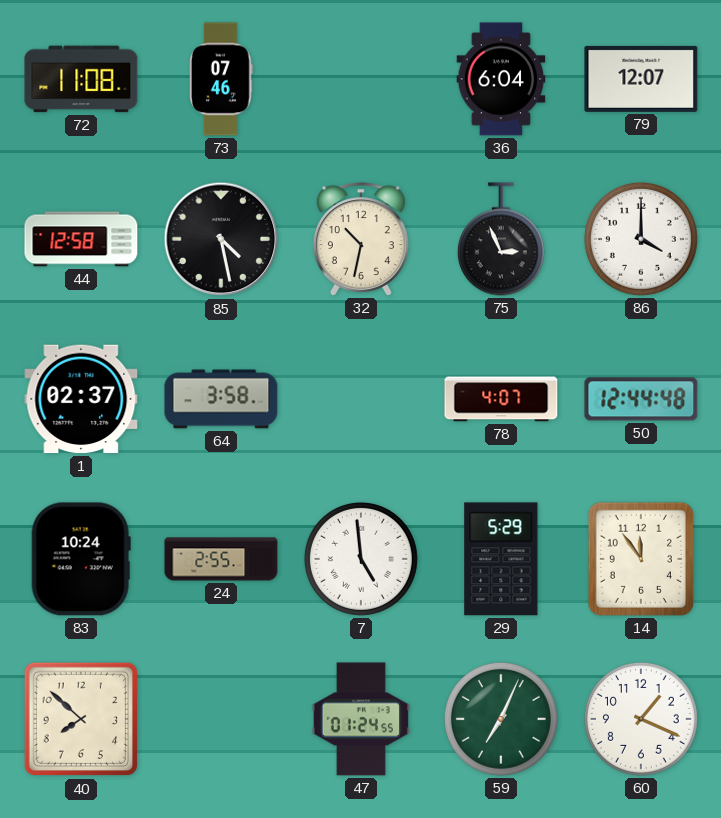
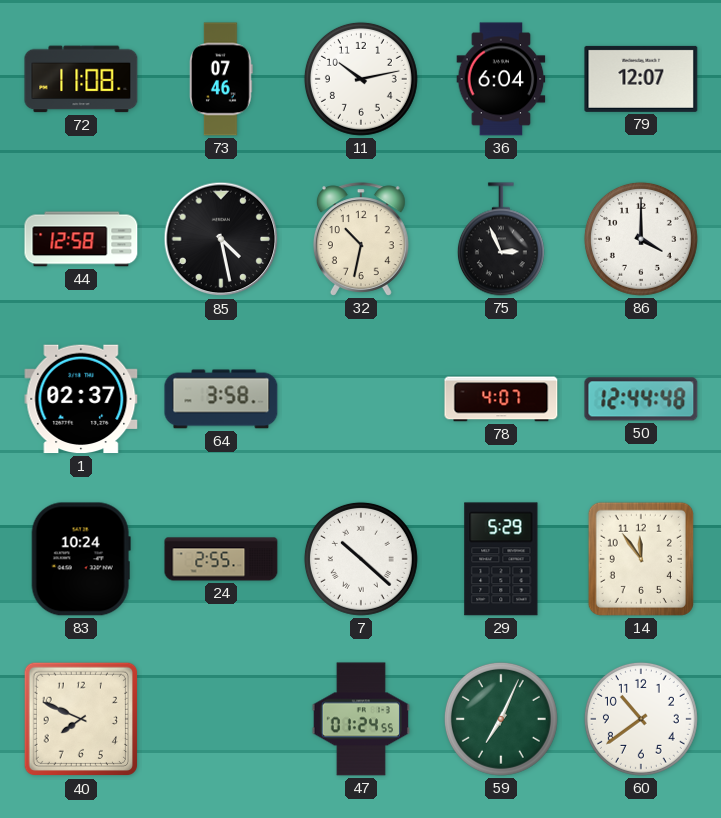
11: none -> 10:13 (361, 79)
7: 4:59 -> 10:22 (361, 559)
40: 7:52 -> 7:49 (81, 719)
60: 1:19 -> 10:39 (641, 719)
